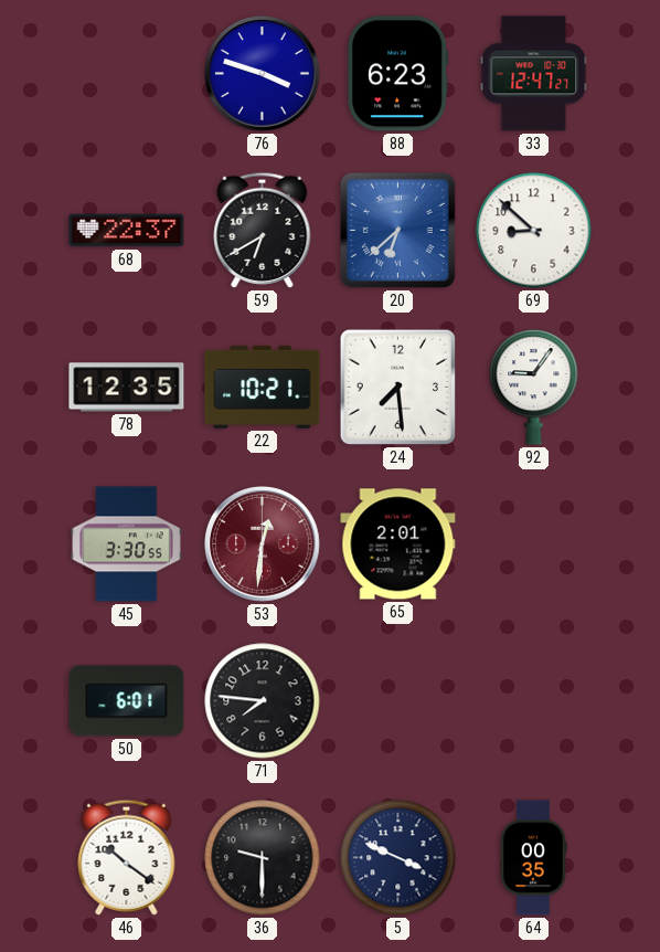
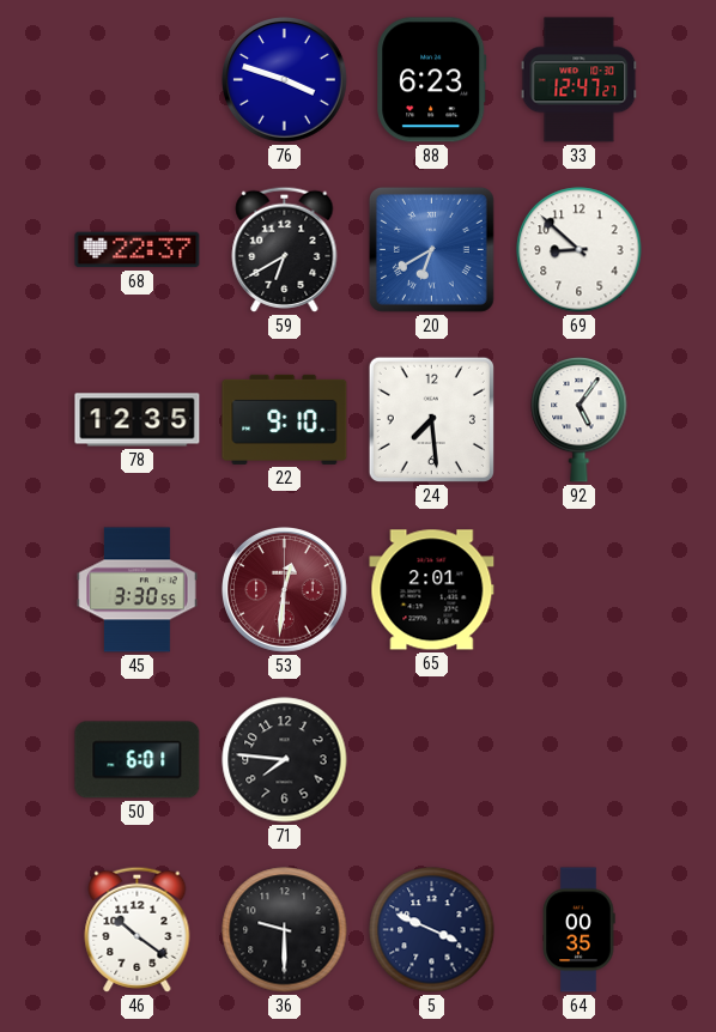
20: 6:38 -> 6:40 (431, 249)
22: 10:21 -> 9:10 (285, 419)
92: 9:06 -> 5:06 (580, 419)
